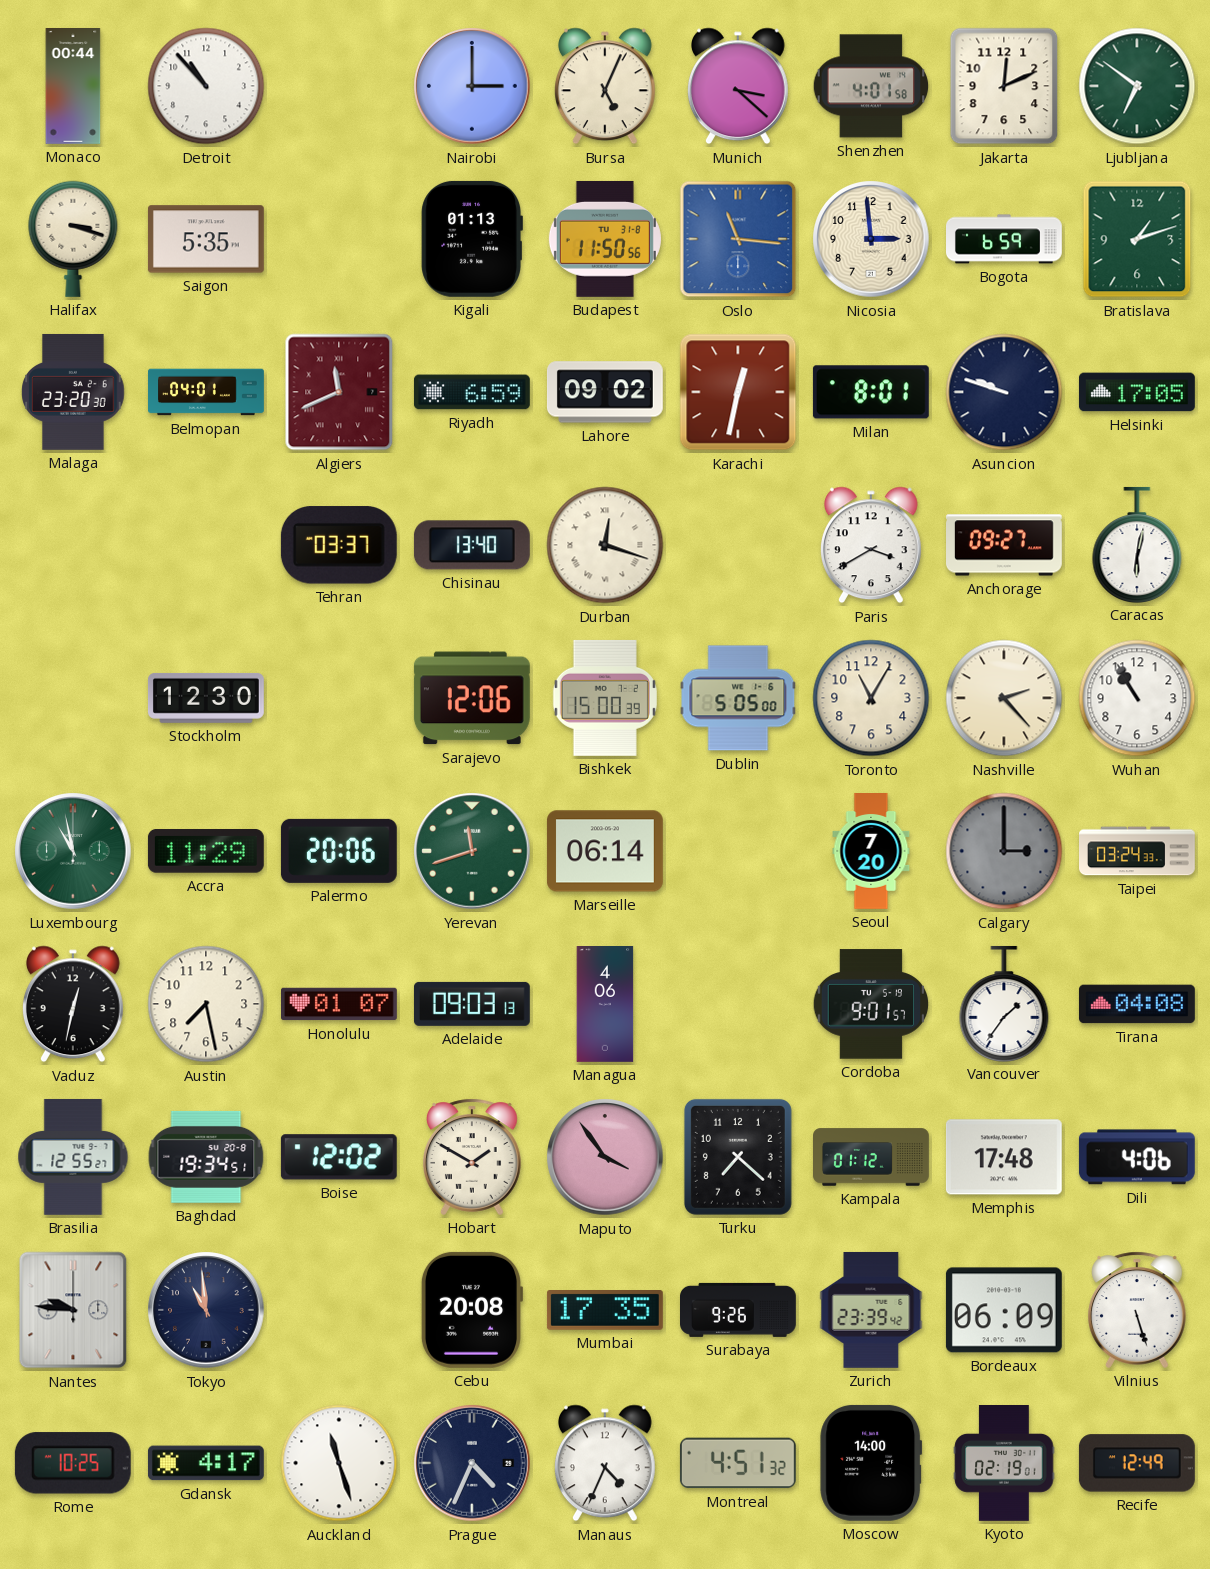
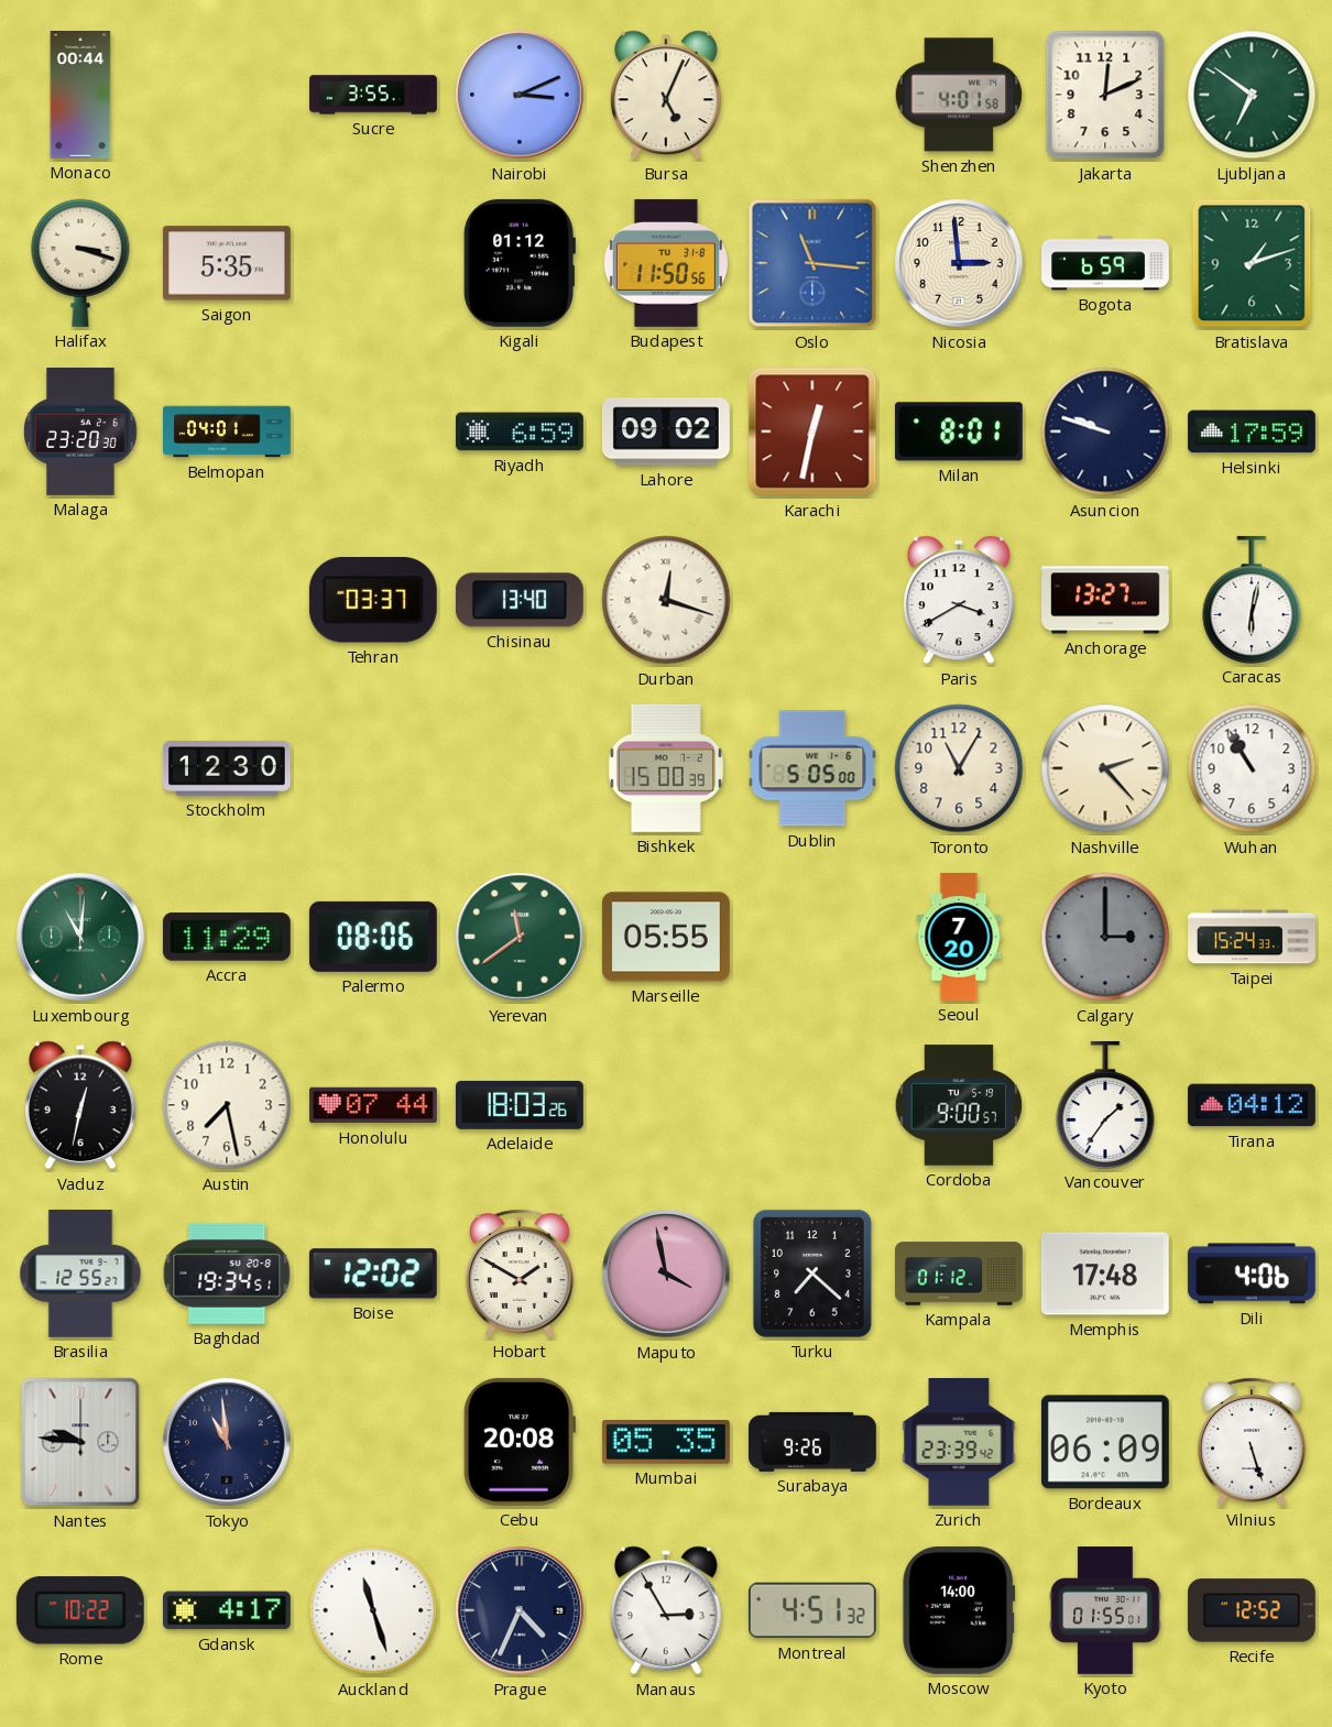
Detroit: 10:53 -> none (206, 86)
Sucre: none -> 3:55 (373, 95)
Nairobi: 3:00 -> 3:11 (520, 95)
Munich: 3:22 -> none (738, 86)
Kigali: 01:13 -> 01:12 (520, 263)
Algiers: 11:41 -> none (339, 392)
Helsinki: 17:05 -> 17:59 (1252, 431)
Anchorage: 09:27 -> 13:27 (1106, 600)
Sarajevo: 12:06 -> none (472, 698)
Luxembourg: 10:58 -> 11:01 (80, 937)
Palermo: 20:06 -> 08:06 (373, 937)
Yerevan: 11:42 -> 11:39 (520, 937)
Marseille: 06:14 -> 05:55 (666, 937)
Taipei: 03:24 -> 15:24 (1253, 937)
Honolulu: 01:07 -> 07:44 (374, 1105)
Adelaide: 09:03 -> 18:03 (520, 1105)
Managua: 4:06 -> none (605, 1005)
Cordoba: 9:01 -> 9:00 (959, 1105)
Tirana: 04:08 -> 04:12 (1252, 1105)
Maputo: 3:54 -> 3:58 (666, 1274)
Mumbai: 17:35 -> 05:35 (666, 1443)
Rome: 10:25 -> 10:22 (80, 1610)
Manaus: 4:34 -> 2:55 (666, 1610)
Kyoto: 02:19 -> 01:55 (1105, 1611)
Recife: 12:49 -> 12:52 (1252, 1610)
